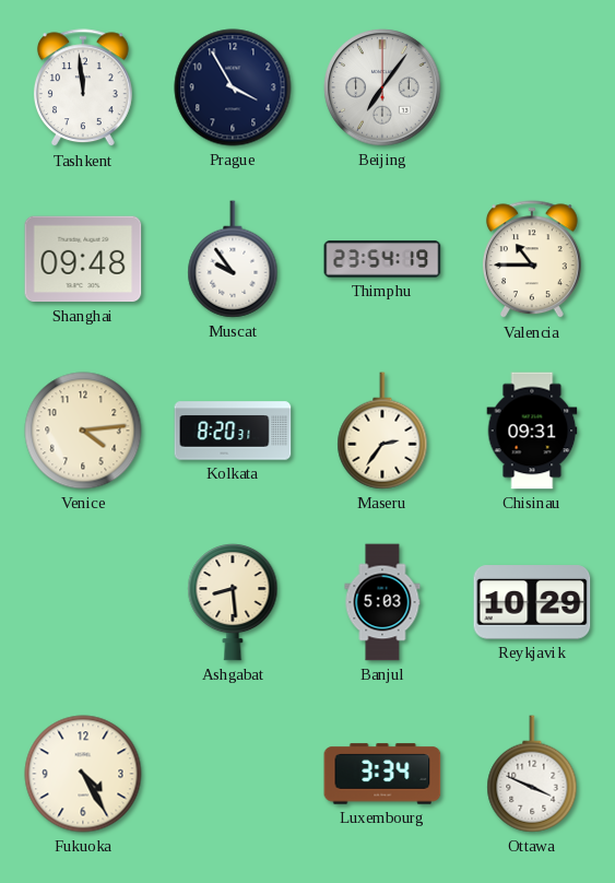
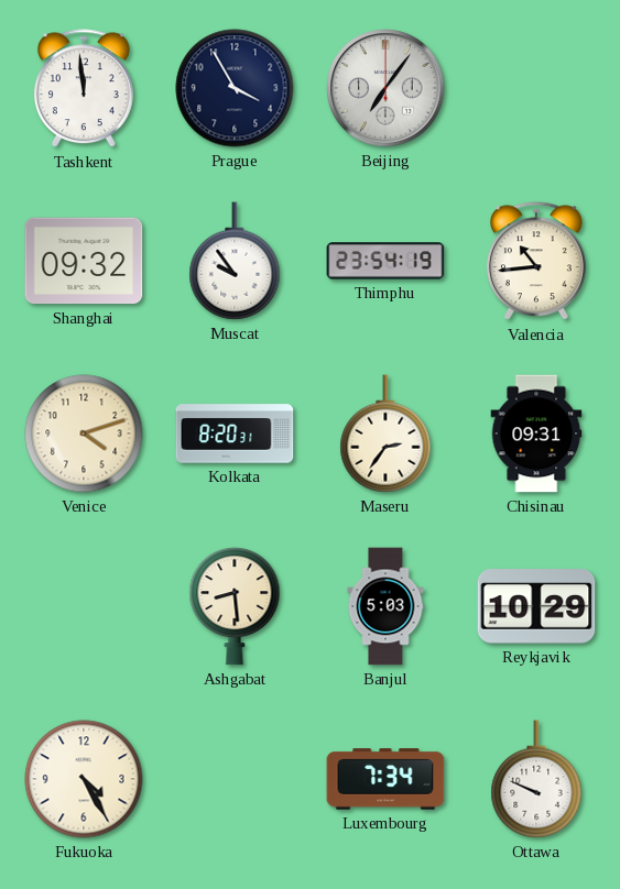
Shanghai: 09:48 -> 09:32 (84, 261)
Valencia: 10:45 -> 10:44 (536, 262)
Venice: 4:14 -> 4:12 (84, 433)
Luxembourg: 3:34 -> 7:34 (385, 779)
Ottawa: 3:49 -> 9:49 (536, 779)
